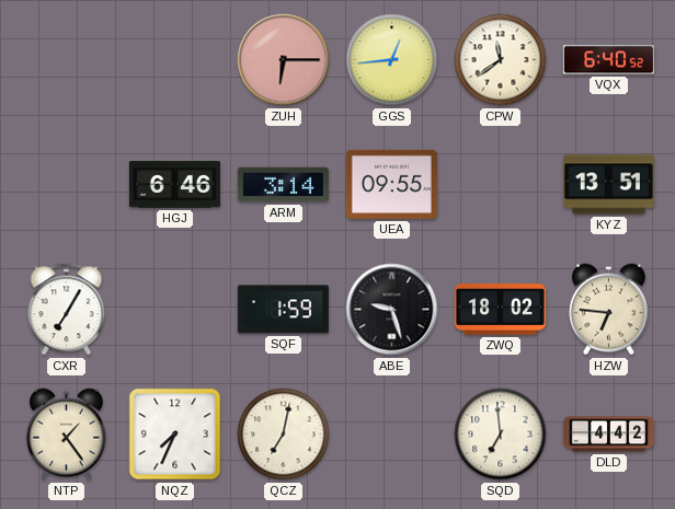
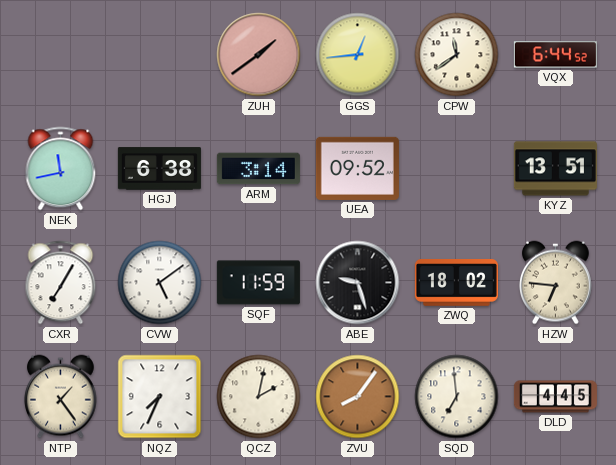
ZUH: 6:15 -> 1:39 (259, 55)
VQX: 6:40 -> 6:44 (555, 55)
NEK: none -> 11:43 (61, 169)
HGJ: 6:46 -> 6:38 (159, 169)
UEA: 09:55 -> 09:52 (357, 168)
CVW: none -> 5:09 (160, 283)
SQF: 1:59 -> 11:59 (258, 283)
QCZ: 7:02 -> 2:02 (259, 397)
ZVU: none -> 8:06 (358, 397)
DLD: 4:42 -> 4:45 (555, 397)
